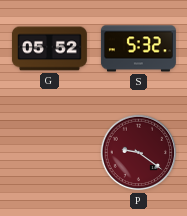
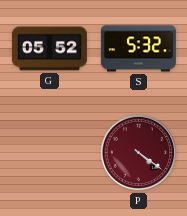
P: 9:21 -> 4:21 (139, 153)
